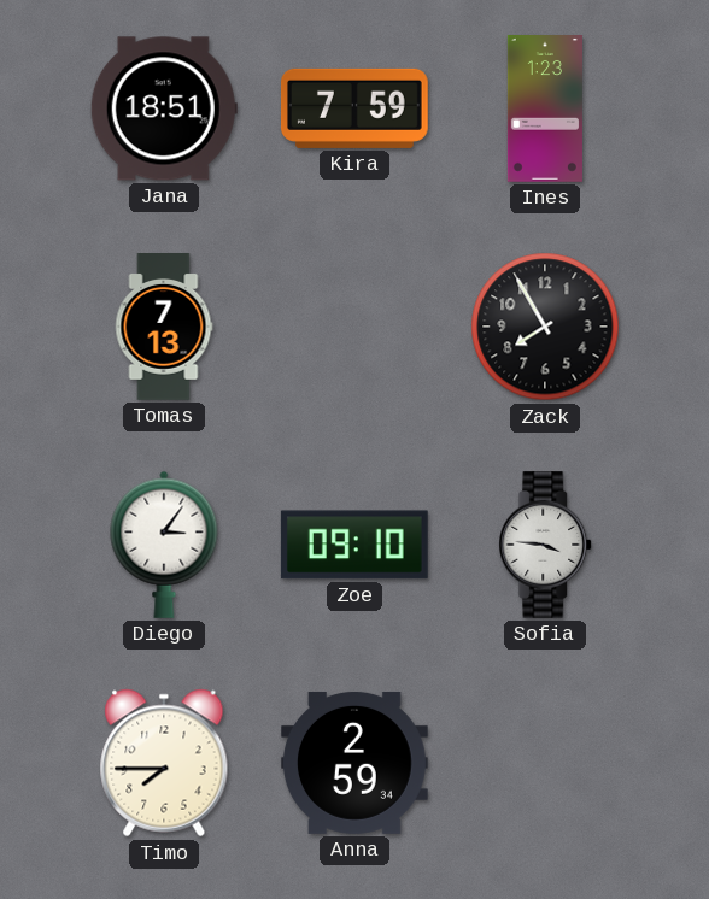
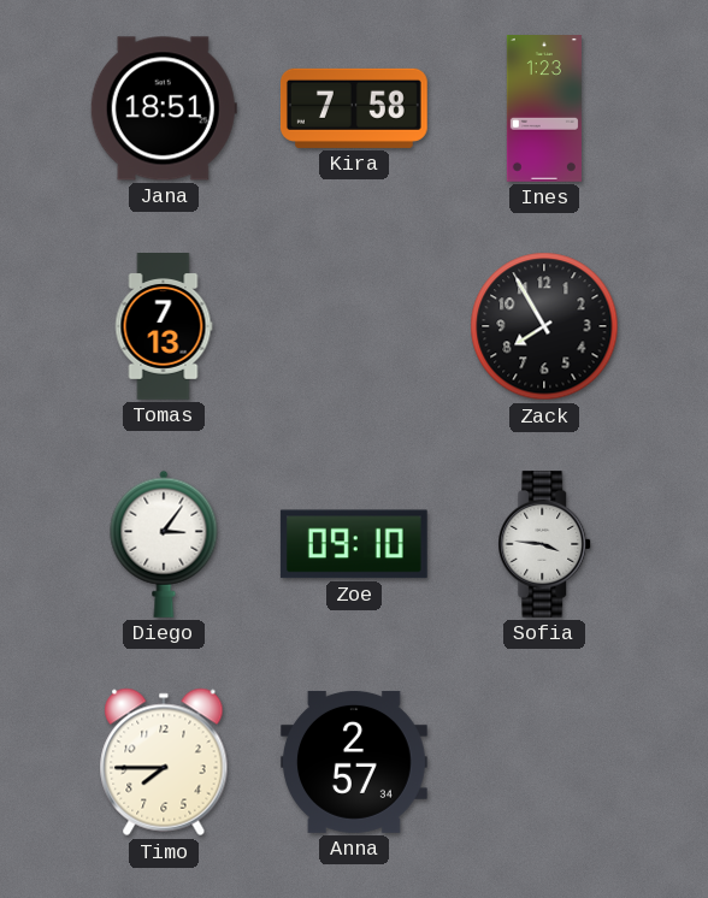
Kira: 7:59 -> 7:58 (355, 108)
Anna: 2:59 -> 2:57 (355, 762)
